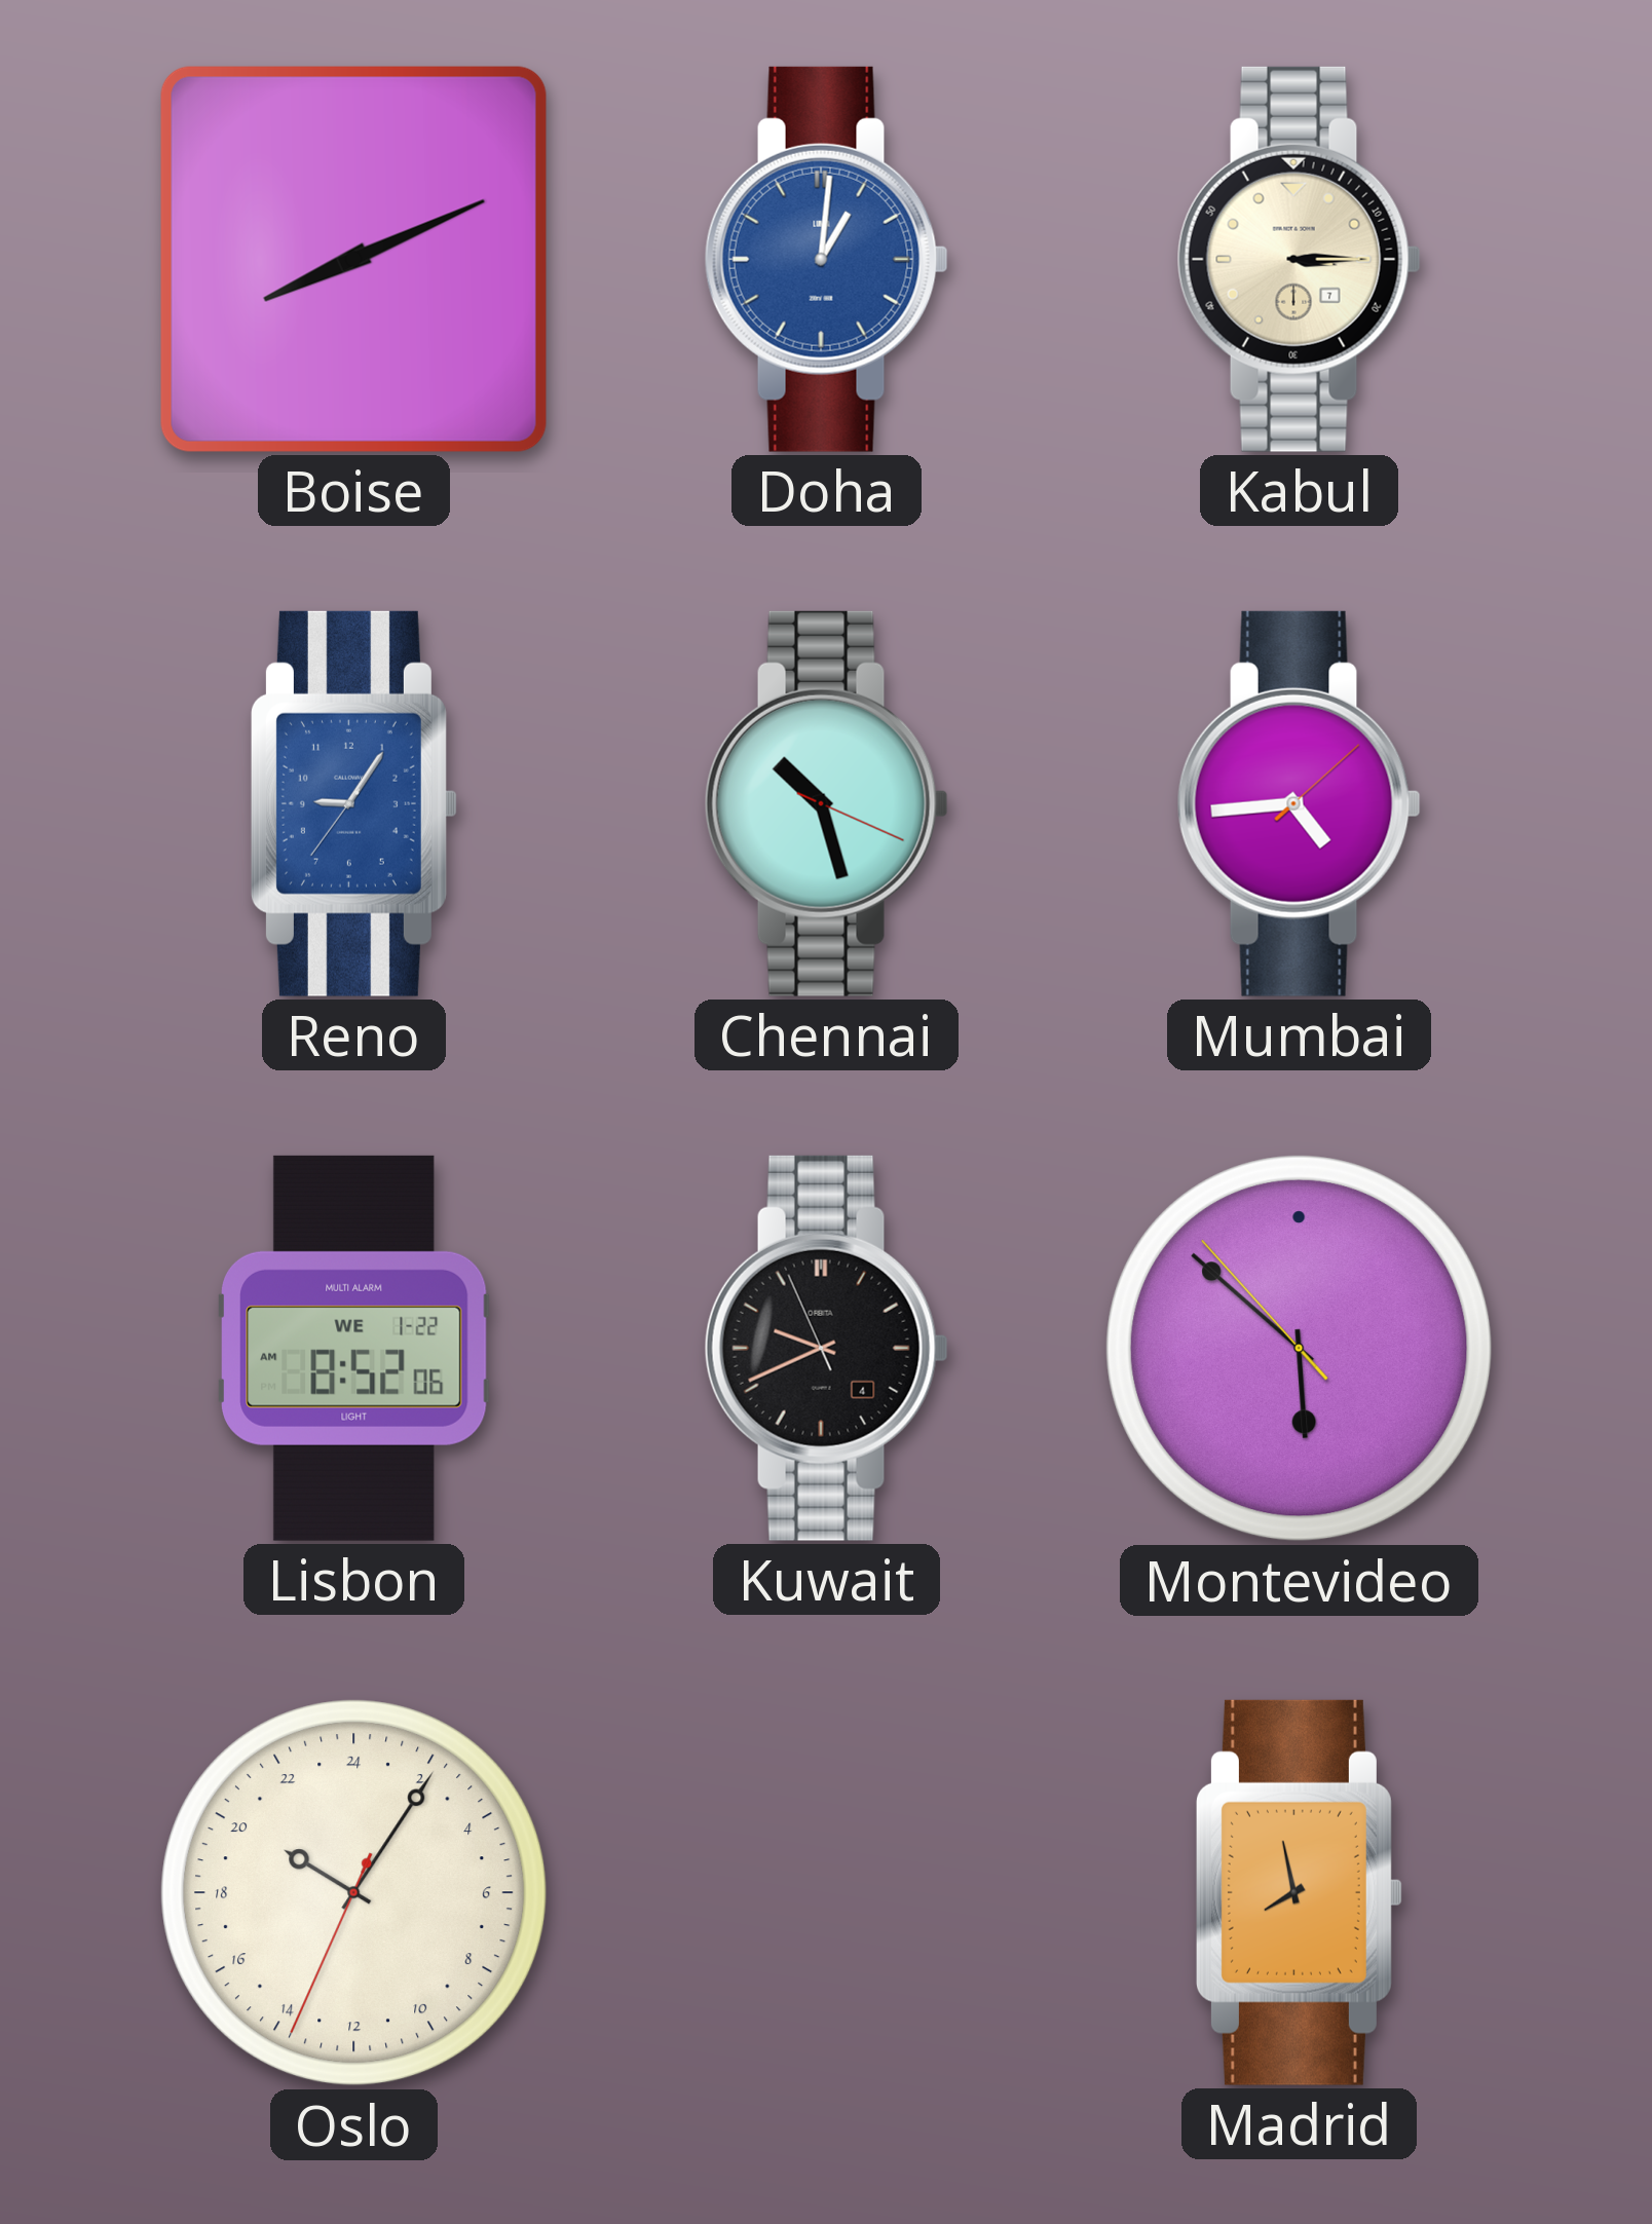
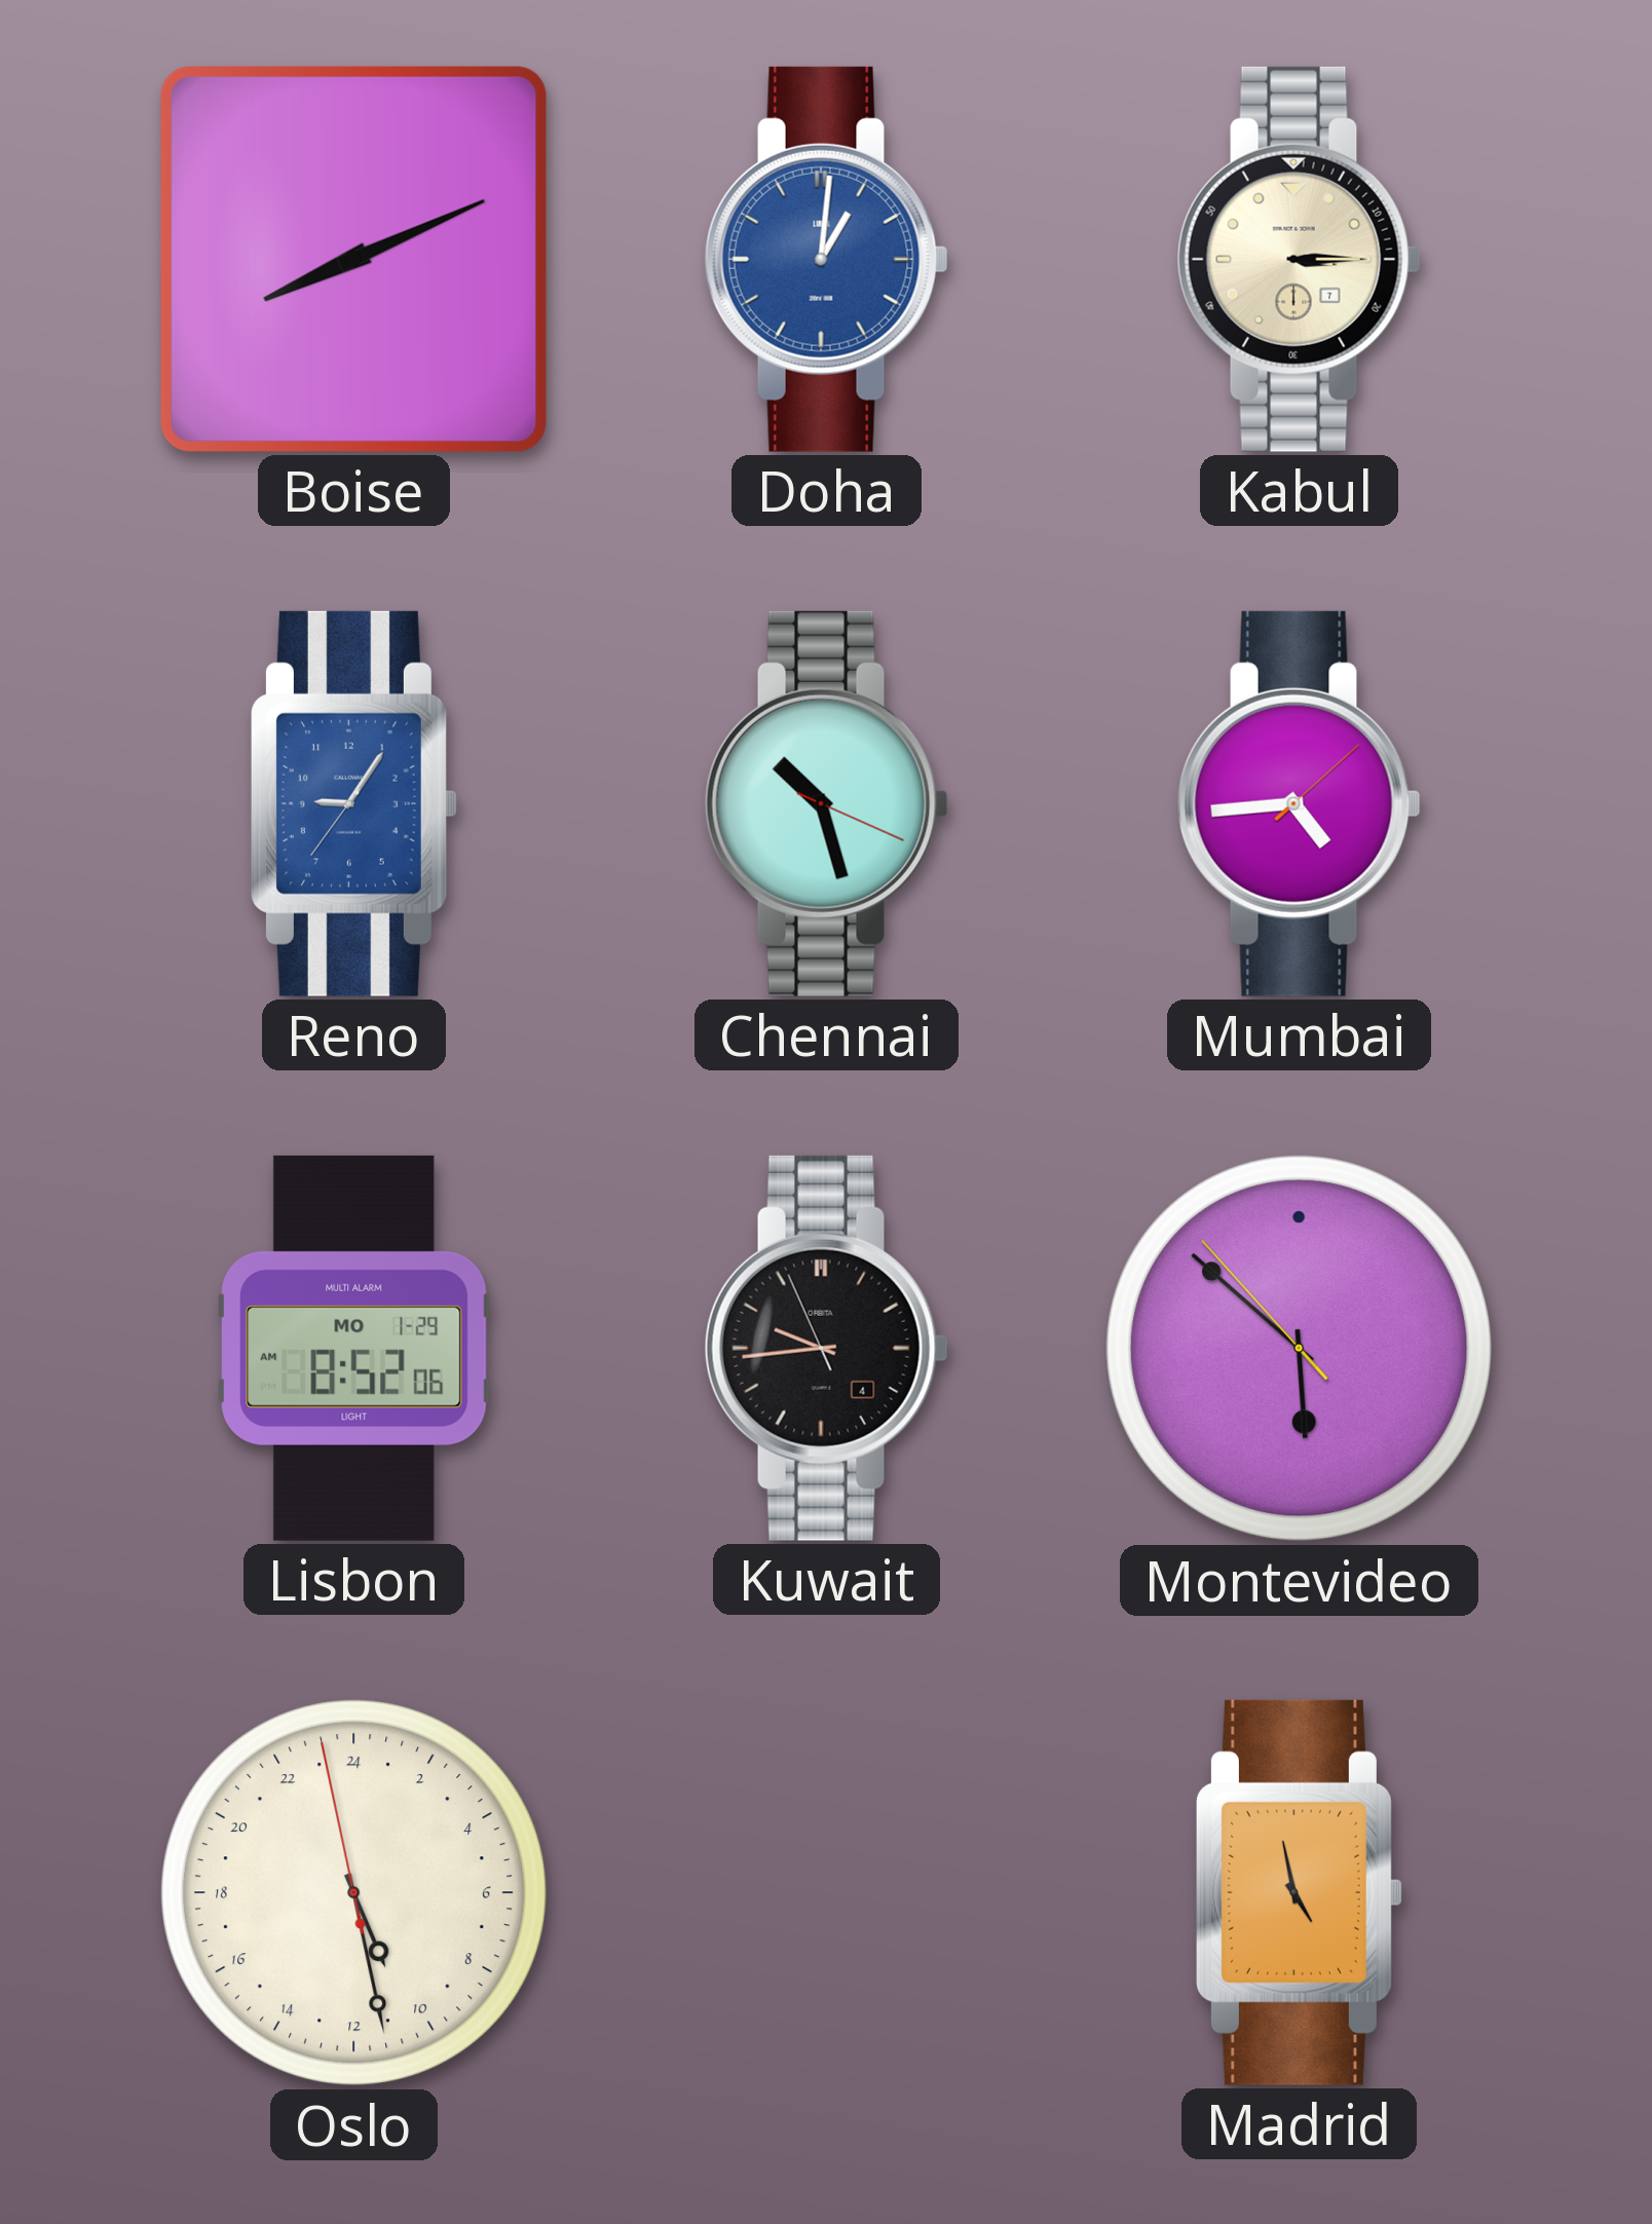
Lisbon date: WE 1-22 -> MO 1-29 (354, 1348)
Kuwait: 9:40 -> 9:43 (826, 1348)
Oslo: 20:05 -> 10:27 (354, 1893)
Madrid: 7:58 -> 4:58 (1299, 1892)
